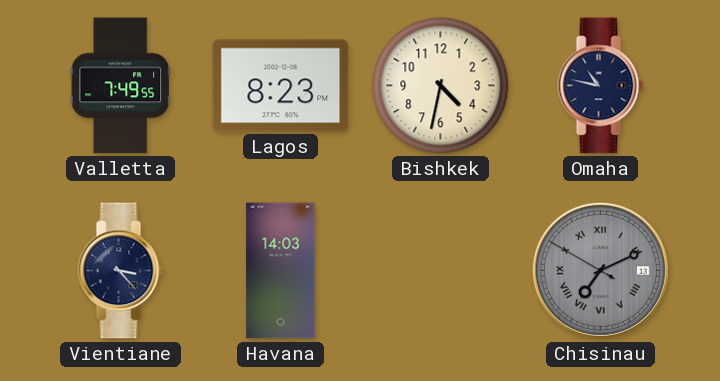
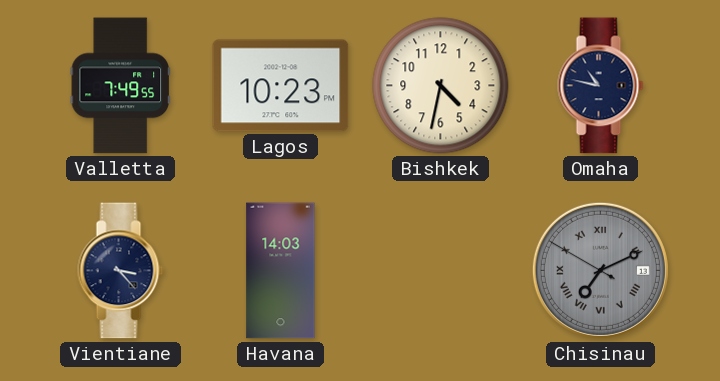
Lagos: 8:23 -> 10:23 (281, 86)
